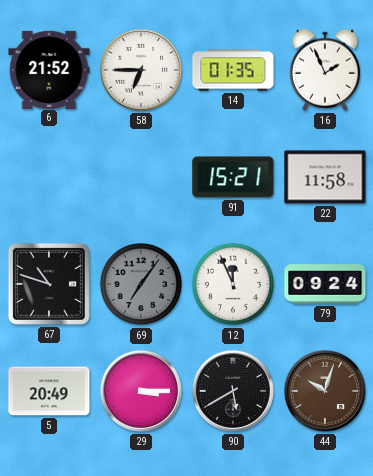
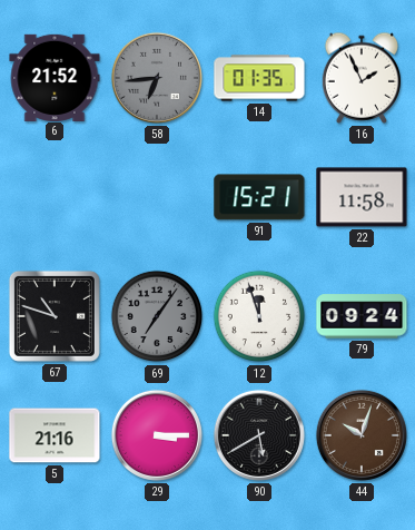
58: 6:45 -> 6:44 (157, 78)
58 dial: white -> grey (157, 78)
12: 11:56 -> 11:57 (259, 316)
5: 20:49 -> 21:16 (55, 435)
